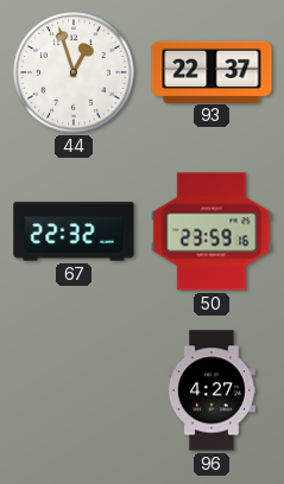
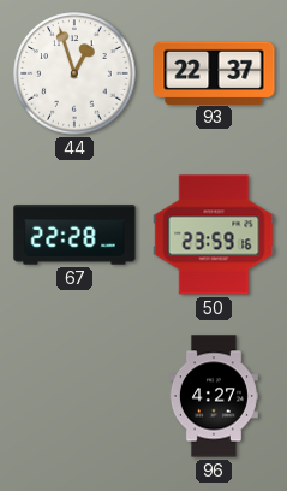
67: 22:32 -> 22:28 (74, 235)
